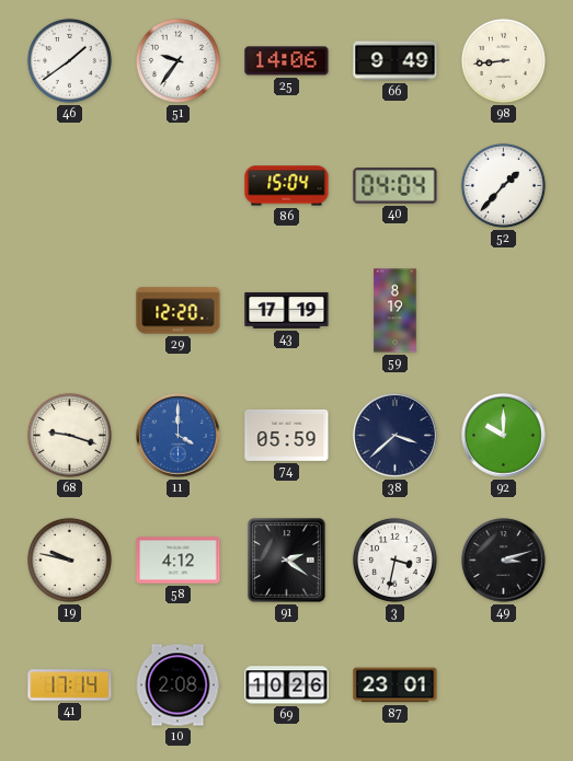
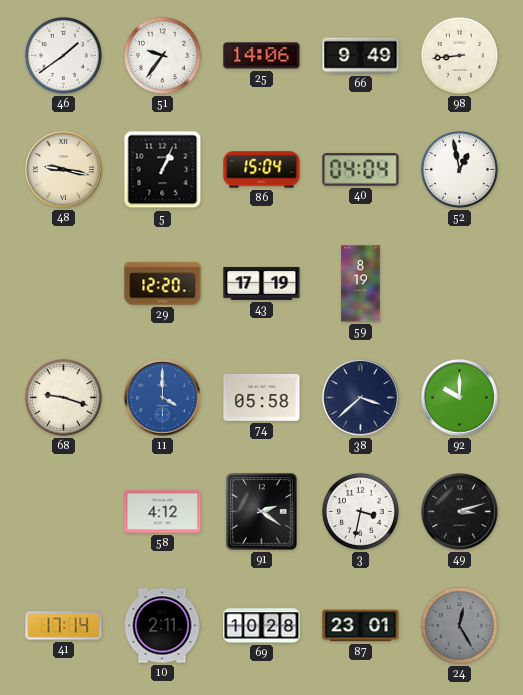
48: none -> 9:17 (64, 170)
5: none -> 1:04 (163, 170)
52: 1:37 -> 12:58 (459, 169)
74: 05:59 -> 05:58 (262, 397)
19: 9:47 -> none (69, 560)
10: 2:08 -> 2:11 (162, 626)
69: 10:26 -> 10:28 (262, 626)
24: none -> 12:25 (459, 625)
